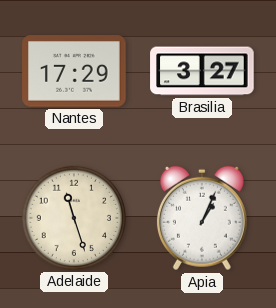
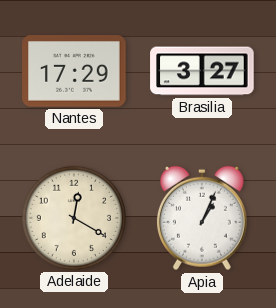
Adelaide: 11:27 -> 12:20 (74, 218)
